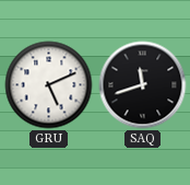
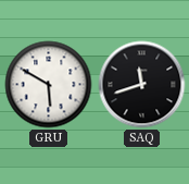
GRU: 5:11 -> 5:50 (49, 85)
